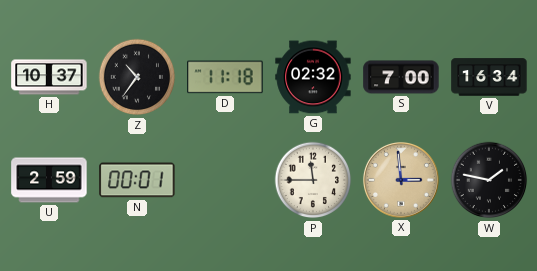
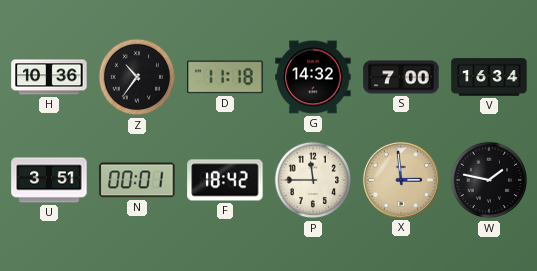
H: 10:37 -> 10:36 (49, 77)
G: 02:32 -> 14:32 (313, 77)
U: 2:59 -> 3:51 (49, 180)
F: none -> 18:42 (225, 180)
